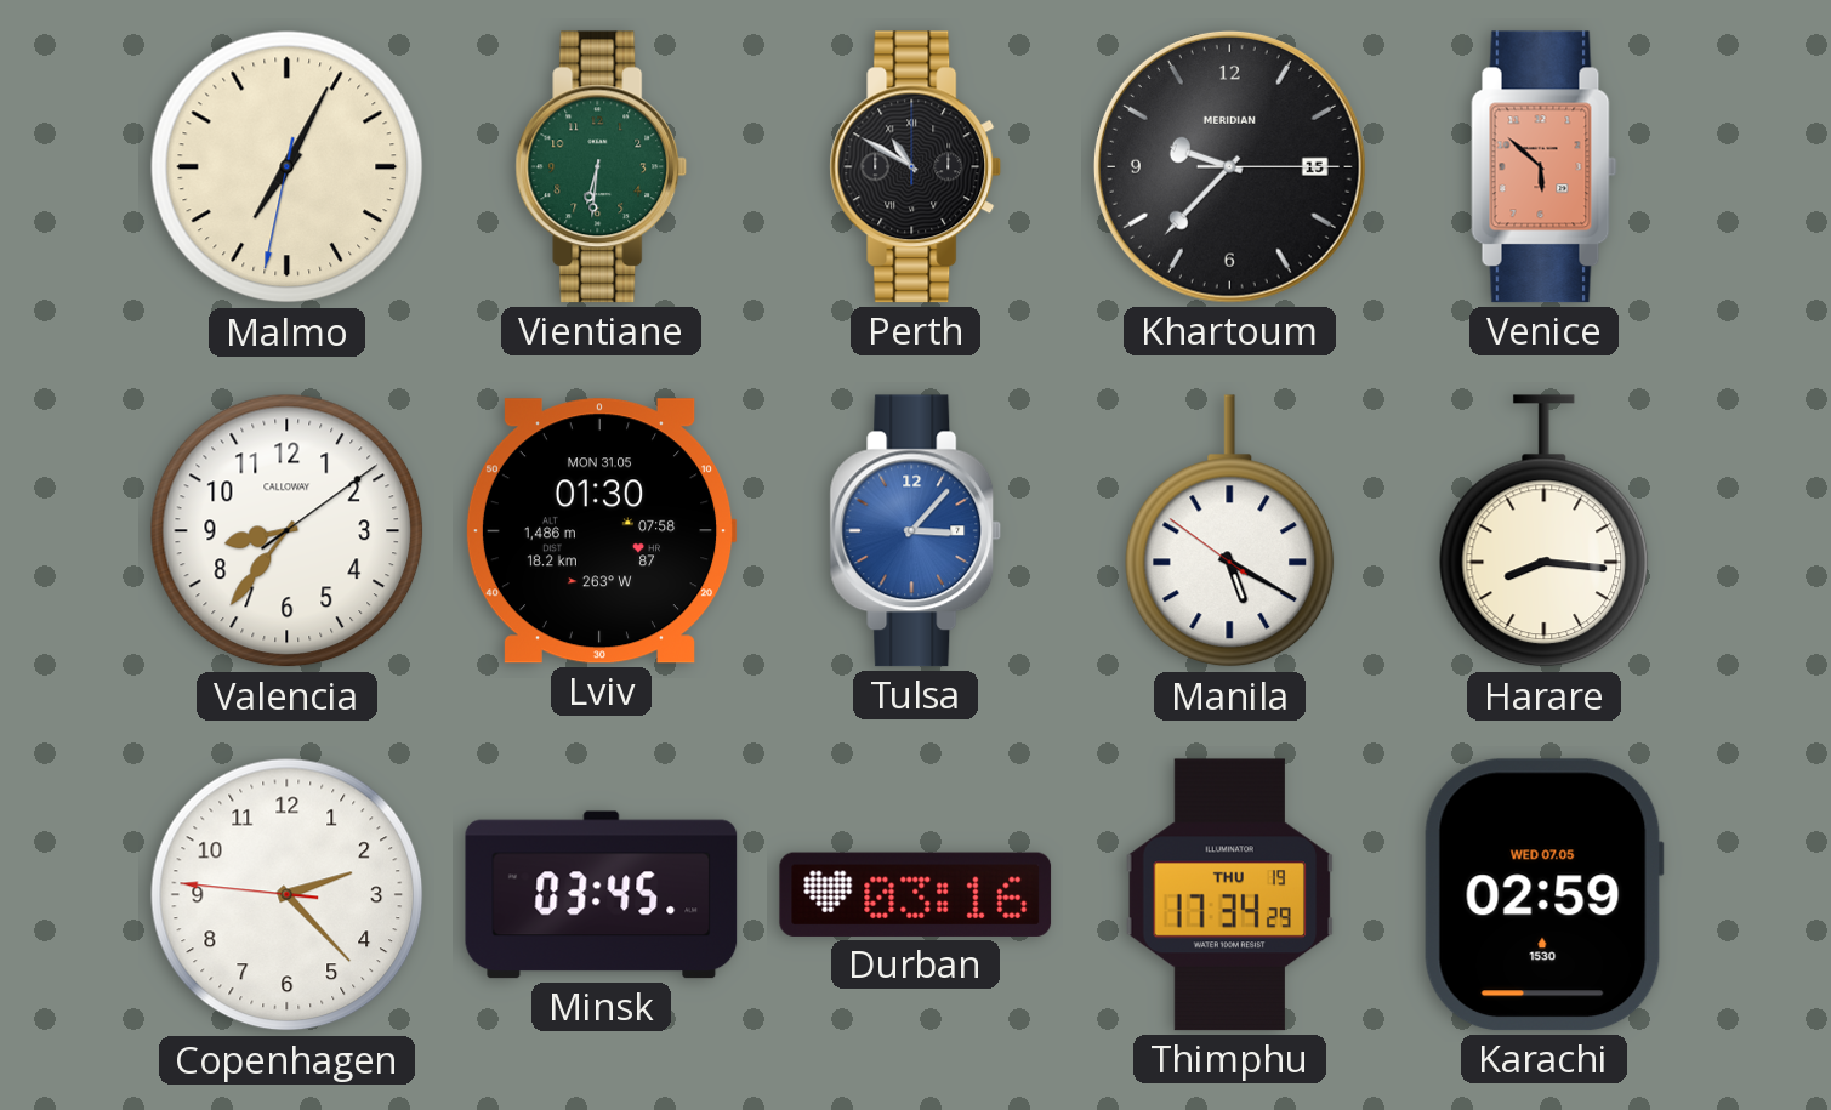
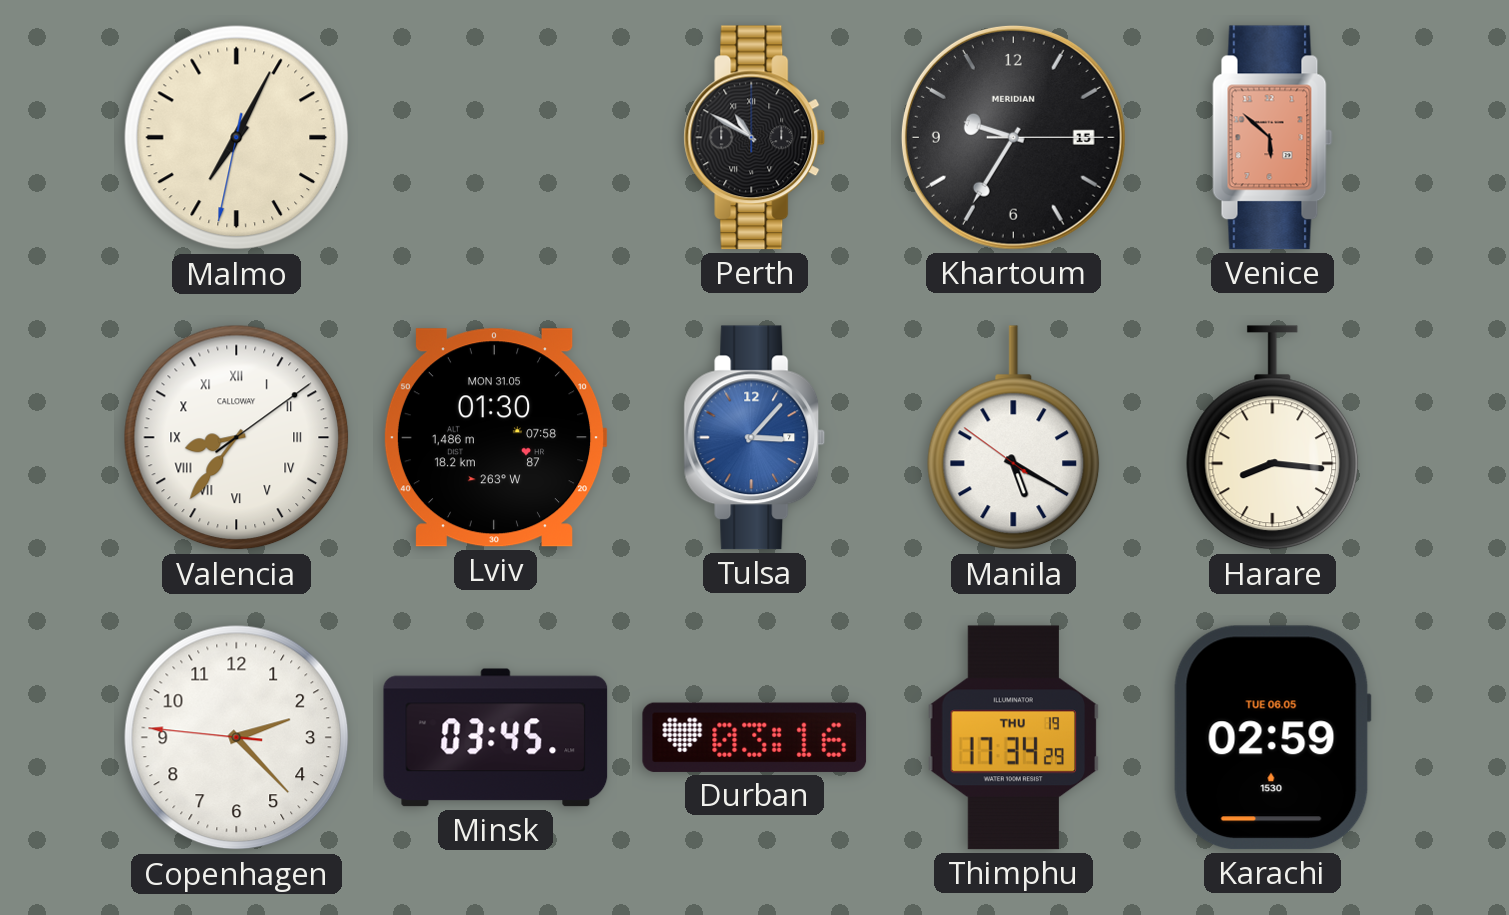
Vientiane: 6:31 -> none (602, 167)
Khartoum: 9:37 -> 9:35 (1013, 137)
Valencia numerals: Arabic -> Roman (237, 438)
Karachi date: WED 07.05 -> TUE 06.05 (1272, 738)
